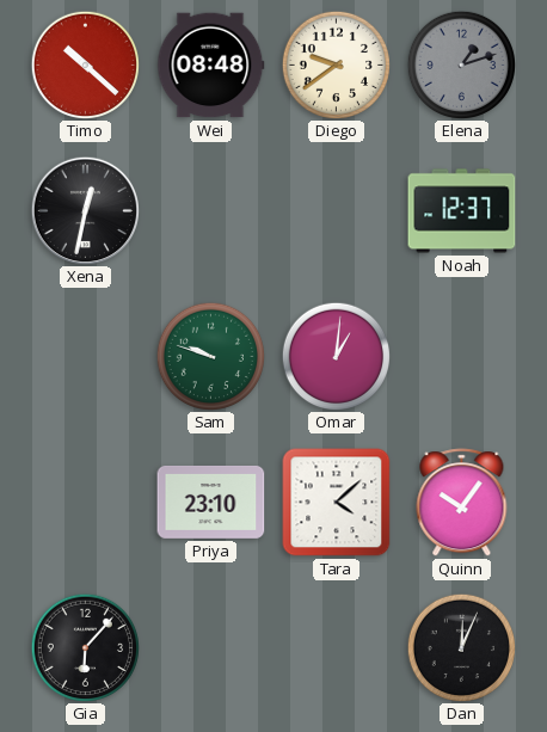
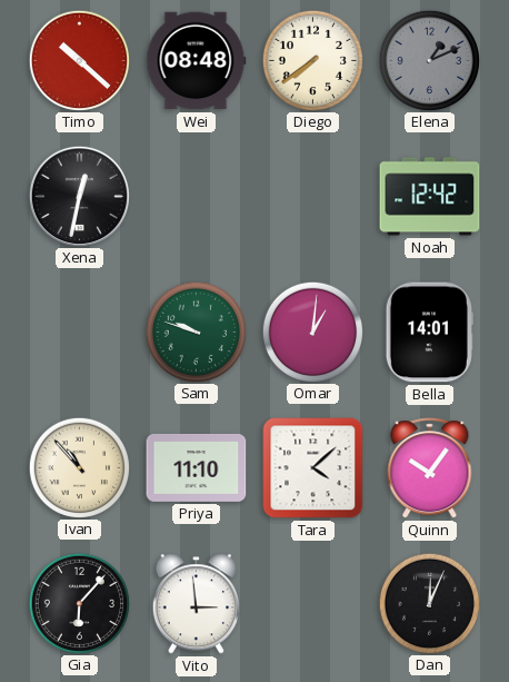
Diego: 9:39 -> 7:39 (312, 60)
Elena: 1:12 -> 1:11 (429, 60)
Noah: 12:37 -> 12:42 (430, 197)
Bella: none -> 14:01 (429, 333)
Ivan: none -> 10:53 (79, 467)
Priya: 23:10 -> 11:10 (197, 467)
Vito: none -> 2:59 (196, 604)
